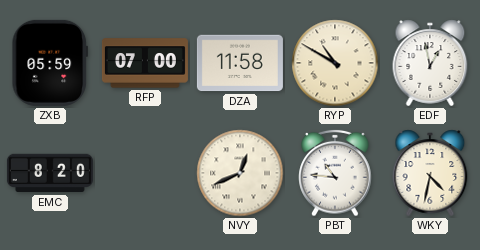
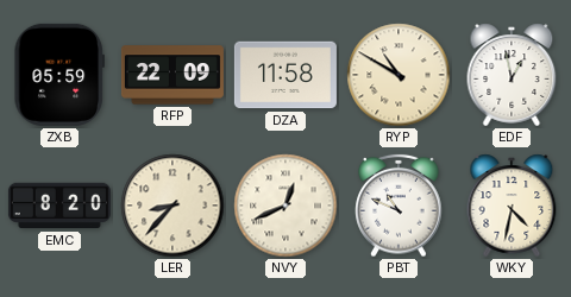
RFP: 07:00 -> 22:09 (172, 75)
LER: none -> 8:37 (172, 206)
PBT: 10:46 -> 10:49 (399, 206)
